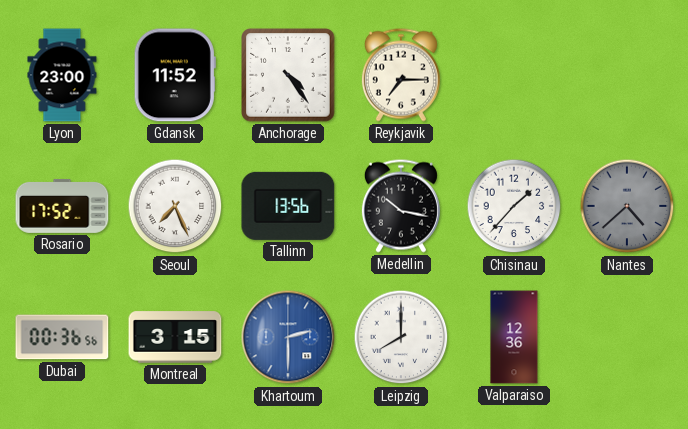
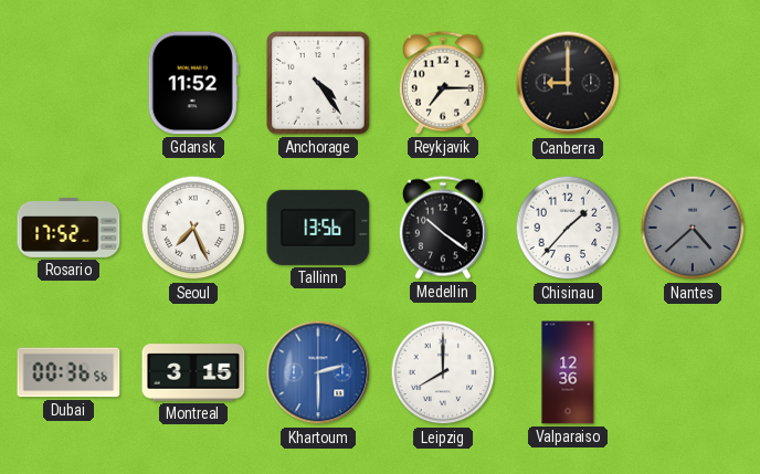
Lyon: 23:00 -> none (62, 75)
Canberra: none -> 9:00 (568, 83)
Medellin: 10:17 -> 10:21 (443, 228)
